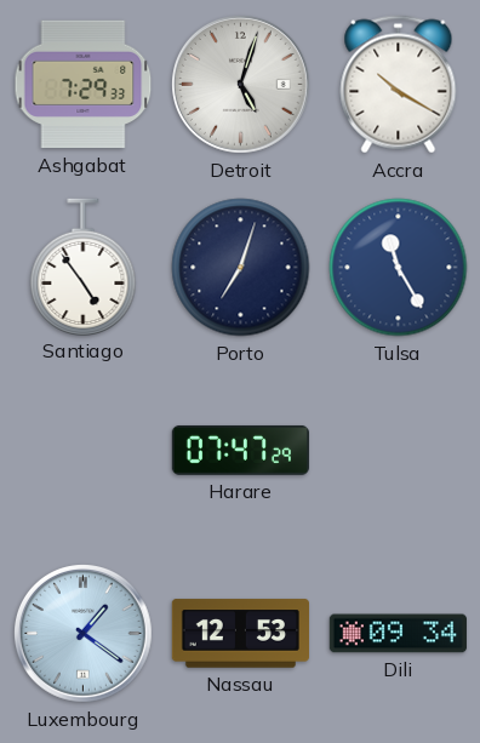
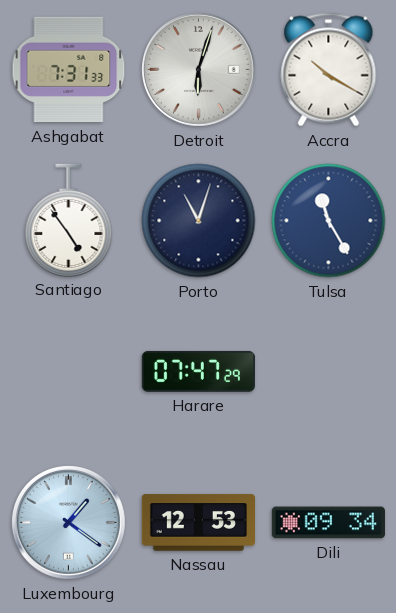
Ashgabat: 7:29 -> 7:31 (69, 70)
Detroit: 5:03 -> 6:03 (199, 70)
Porto: 7:03 -> 11:03 (199, 221)
